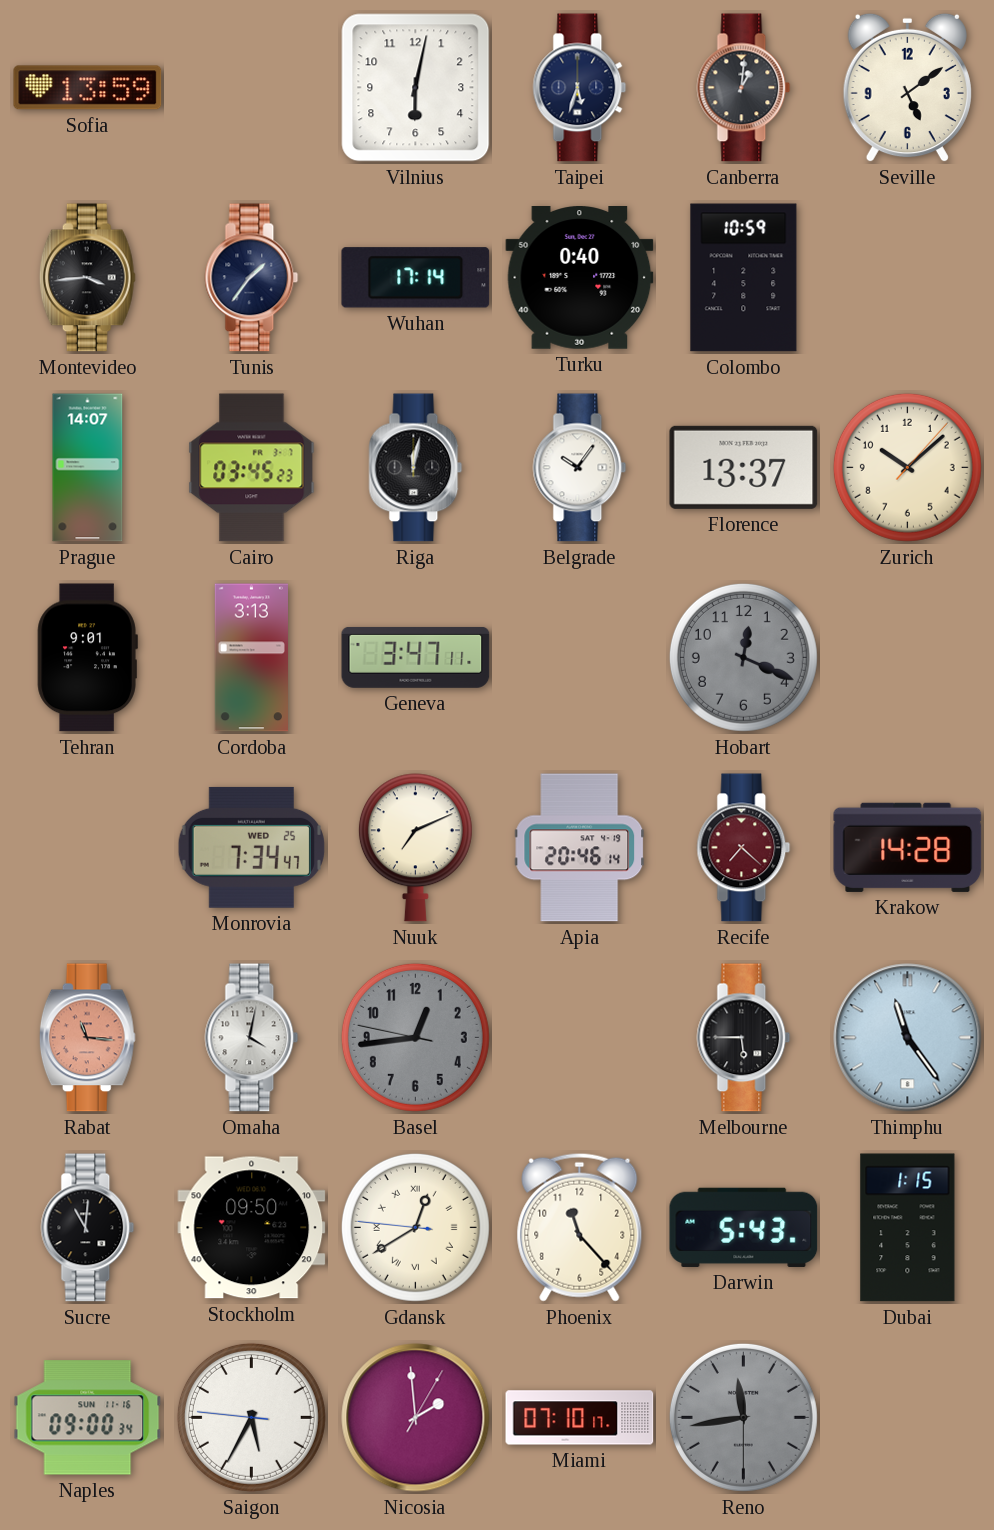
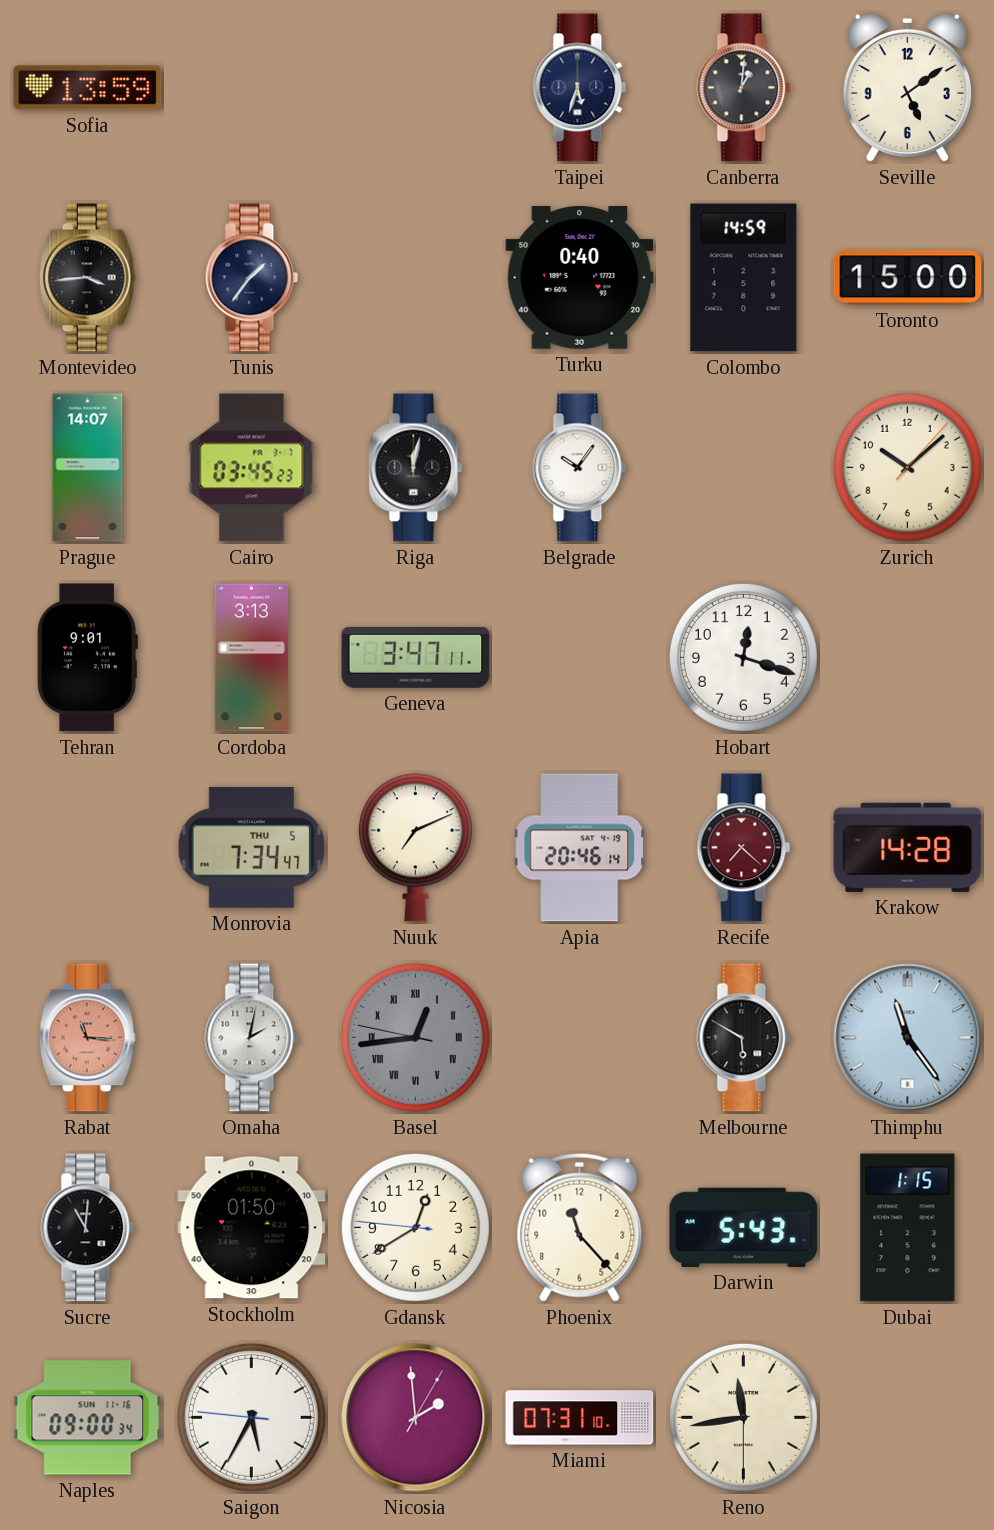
Vilnius: 6:02 -> none (416, 88)
Wuhan: 17:14 -> none (416, 278)
Colombo: 10:59 -> 14:59 (744, 278)
Toronto: none -> 15:00 (908, 278)
Florence: 13:37 -> none (744, 467)
Hobart: 12:19 -> 12:18 (743, 657)
Hobart dial: grey -> white (743, 657)
Monrovia date: WED 25 -> THU 5 (251, 847)
Omaha: 4:02 -> 2:02 (252, 1038)
Basel numerals: Arabic -> Roman (415, 1037)
Melbourne: 5:45 -> 5:50 (744, 1038)
Stockholm: 09:50 -> 01:50 (252, 1228)
Gdansk numerals: Roman -> Arabic (415, 1227)
Miami: 07:10 -> 07:31 (580, 1418)
Reno dial: grey -> cream (743, 1417)
